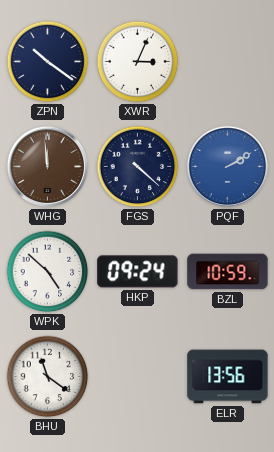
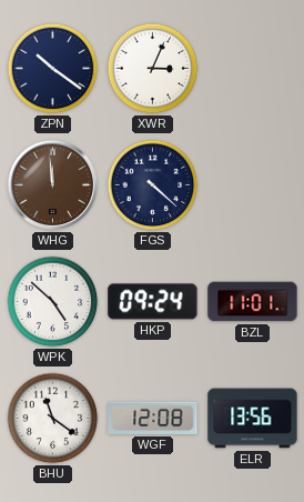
PQF: 2:10 -> none (228, 167)
BZL: 10:59 -> 11:01 (253, 302)
WGF: none -> 12:08 (153, 418)
